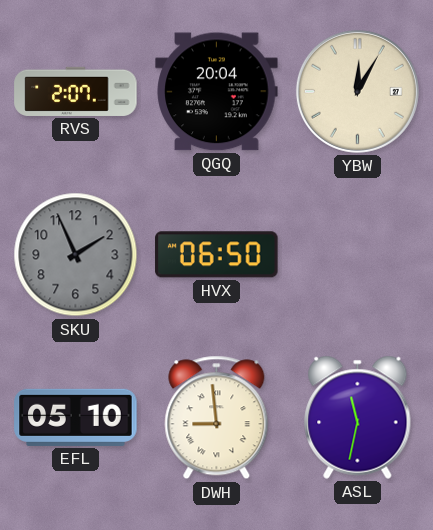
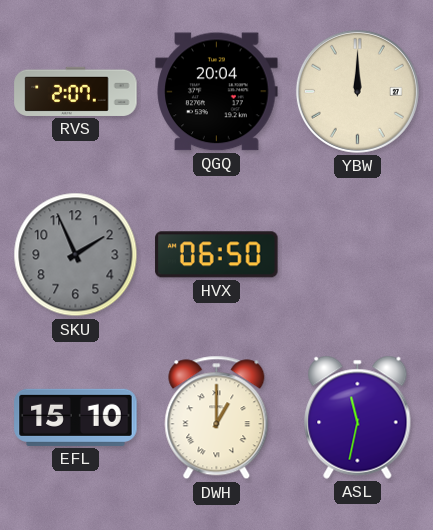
YBW: 12:05 -> 12:00 (357, 91)
EFL: 05:10 -> 15:10 (76, 417)
DWH: 8:59 -> 1:00 (217, 418)
